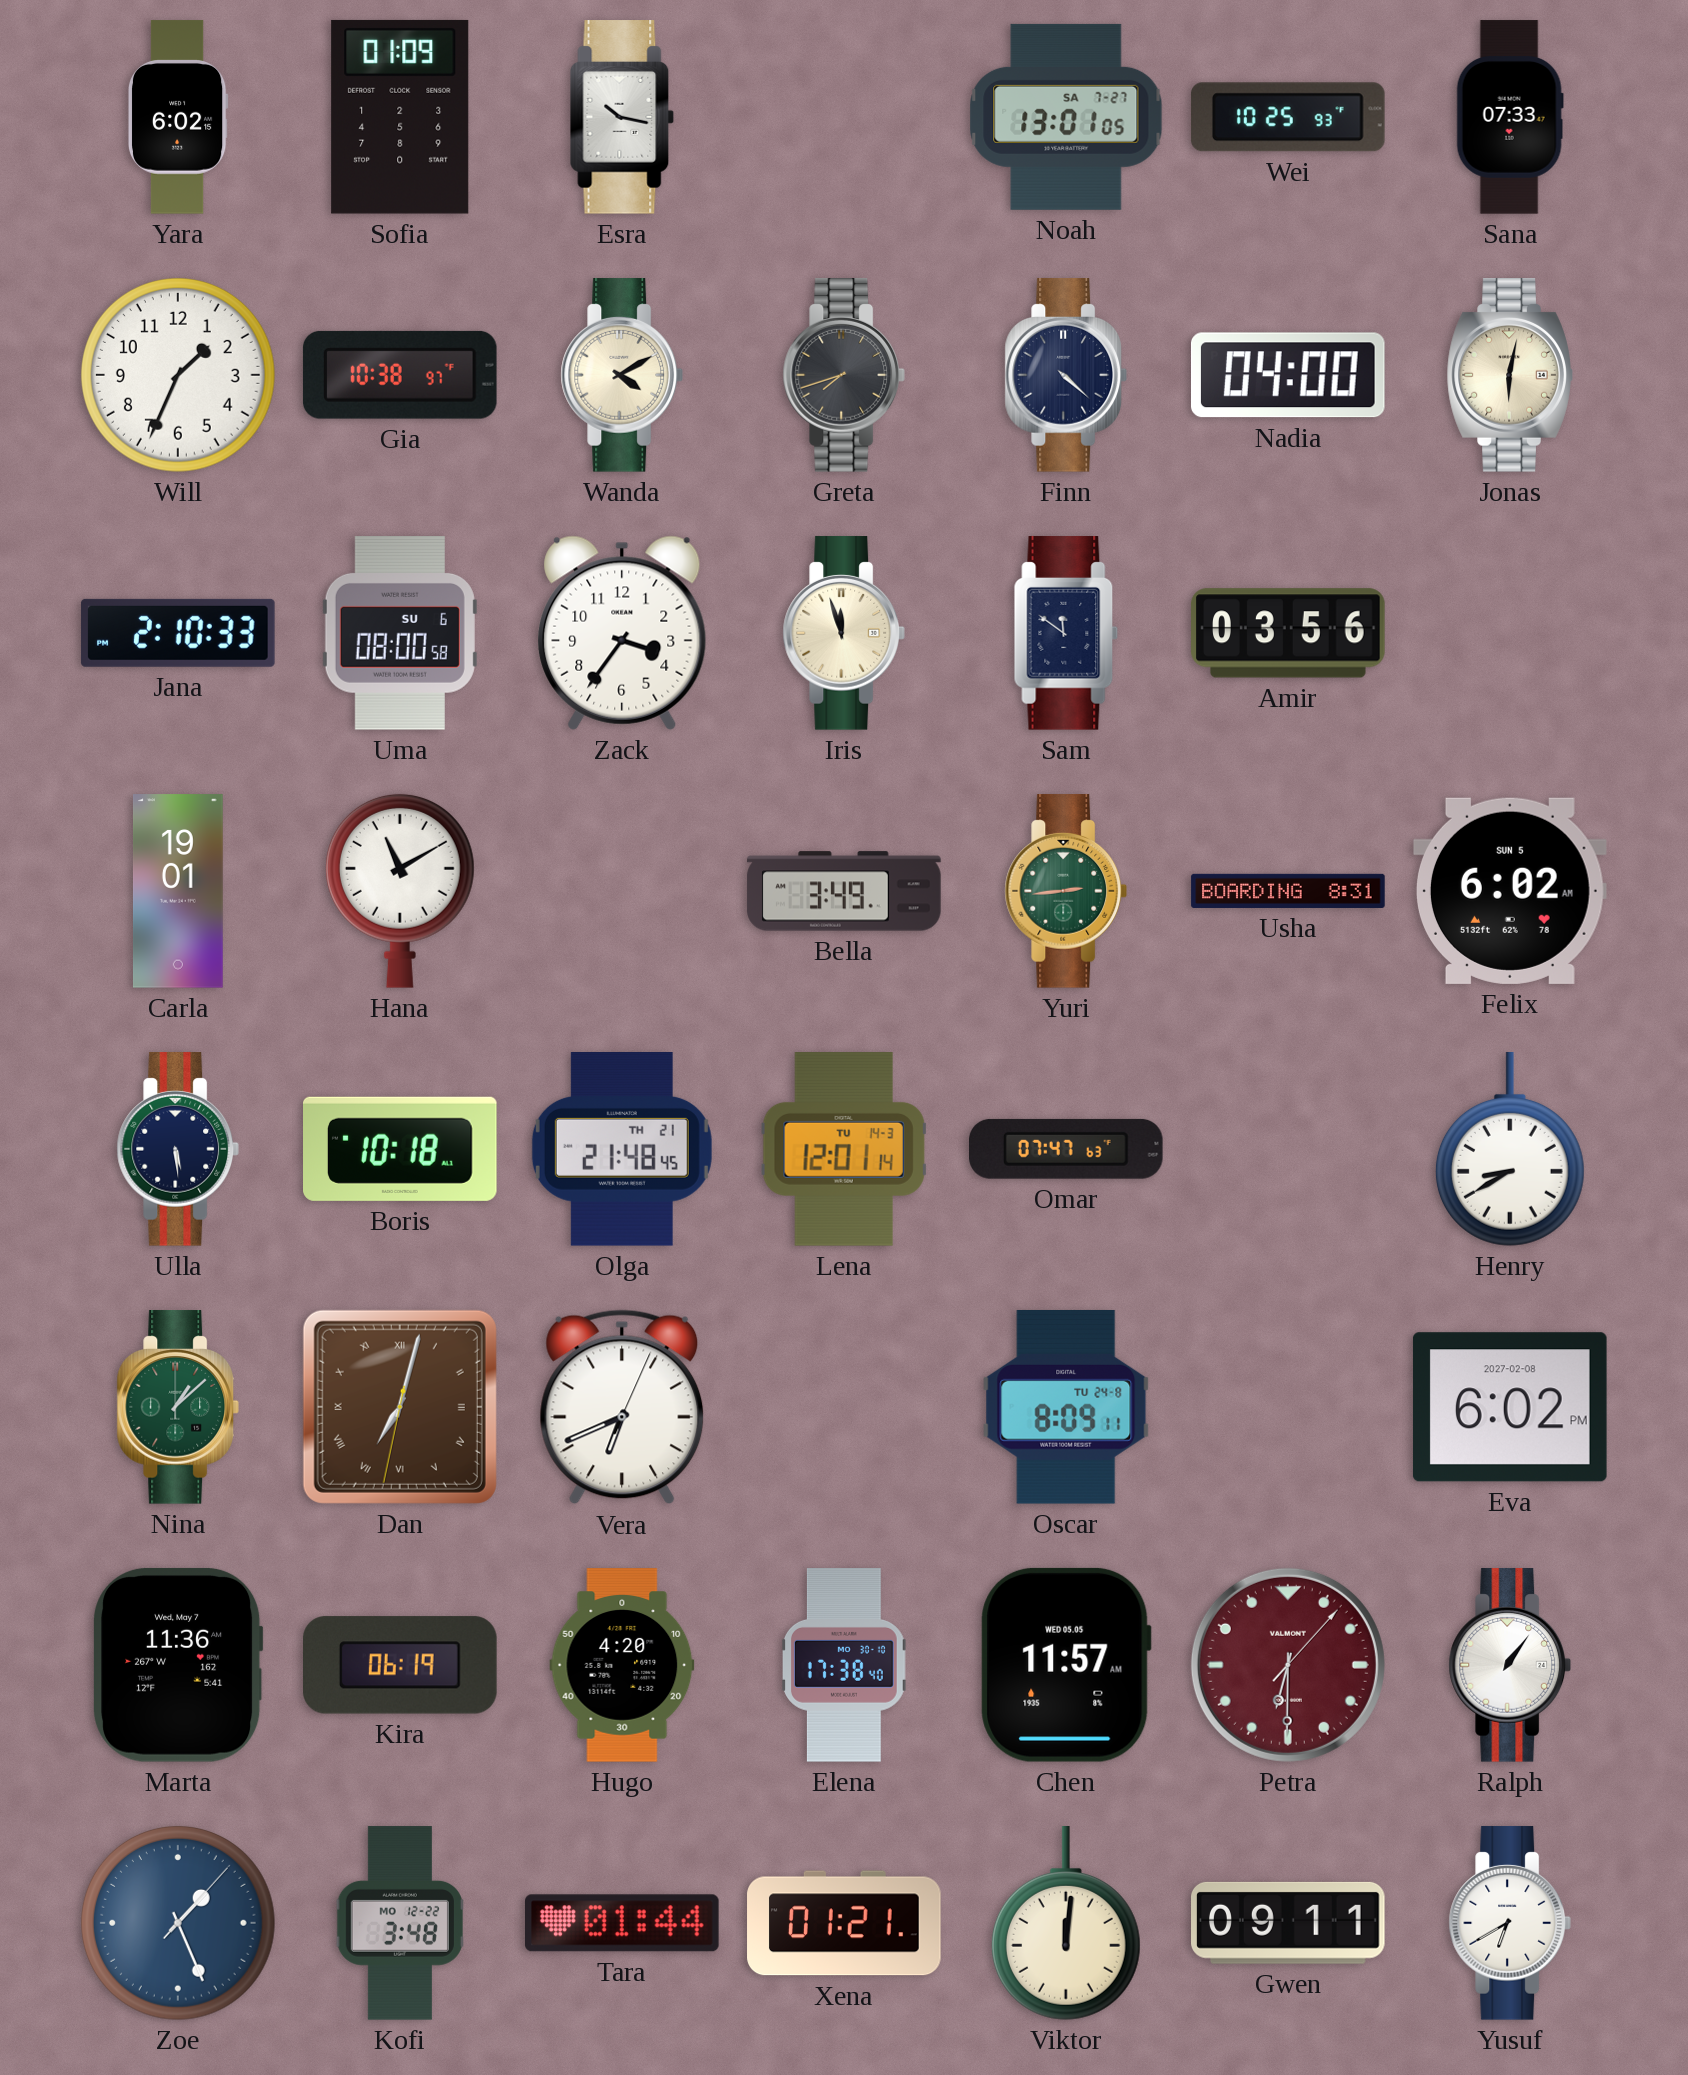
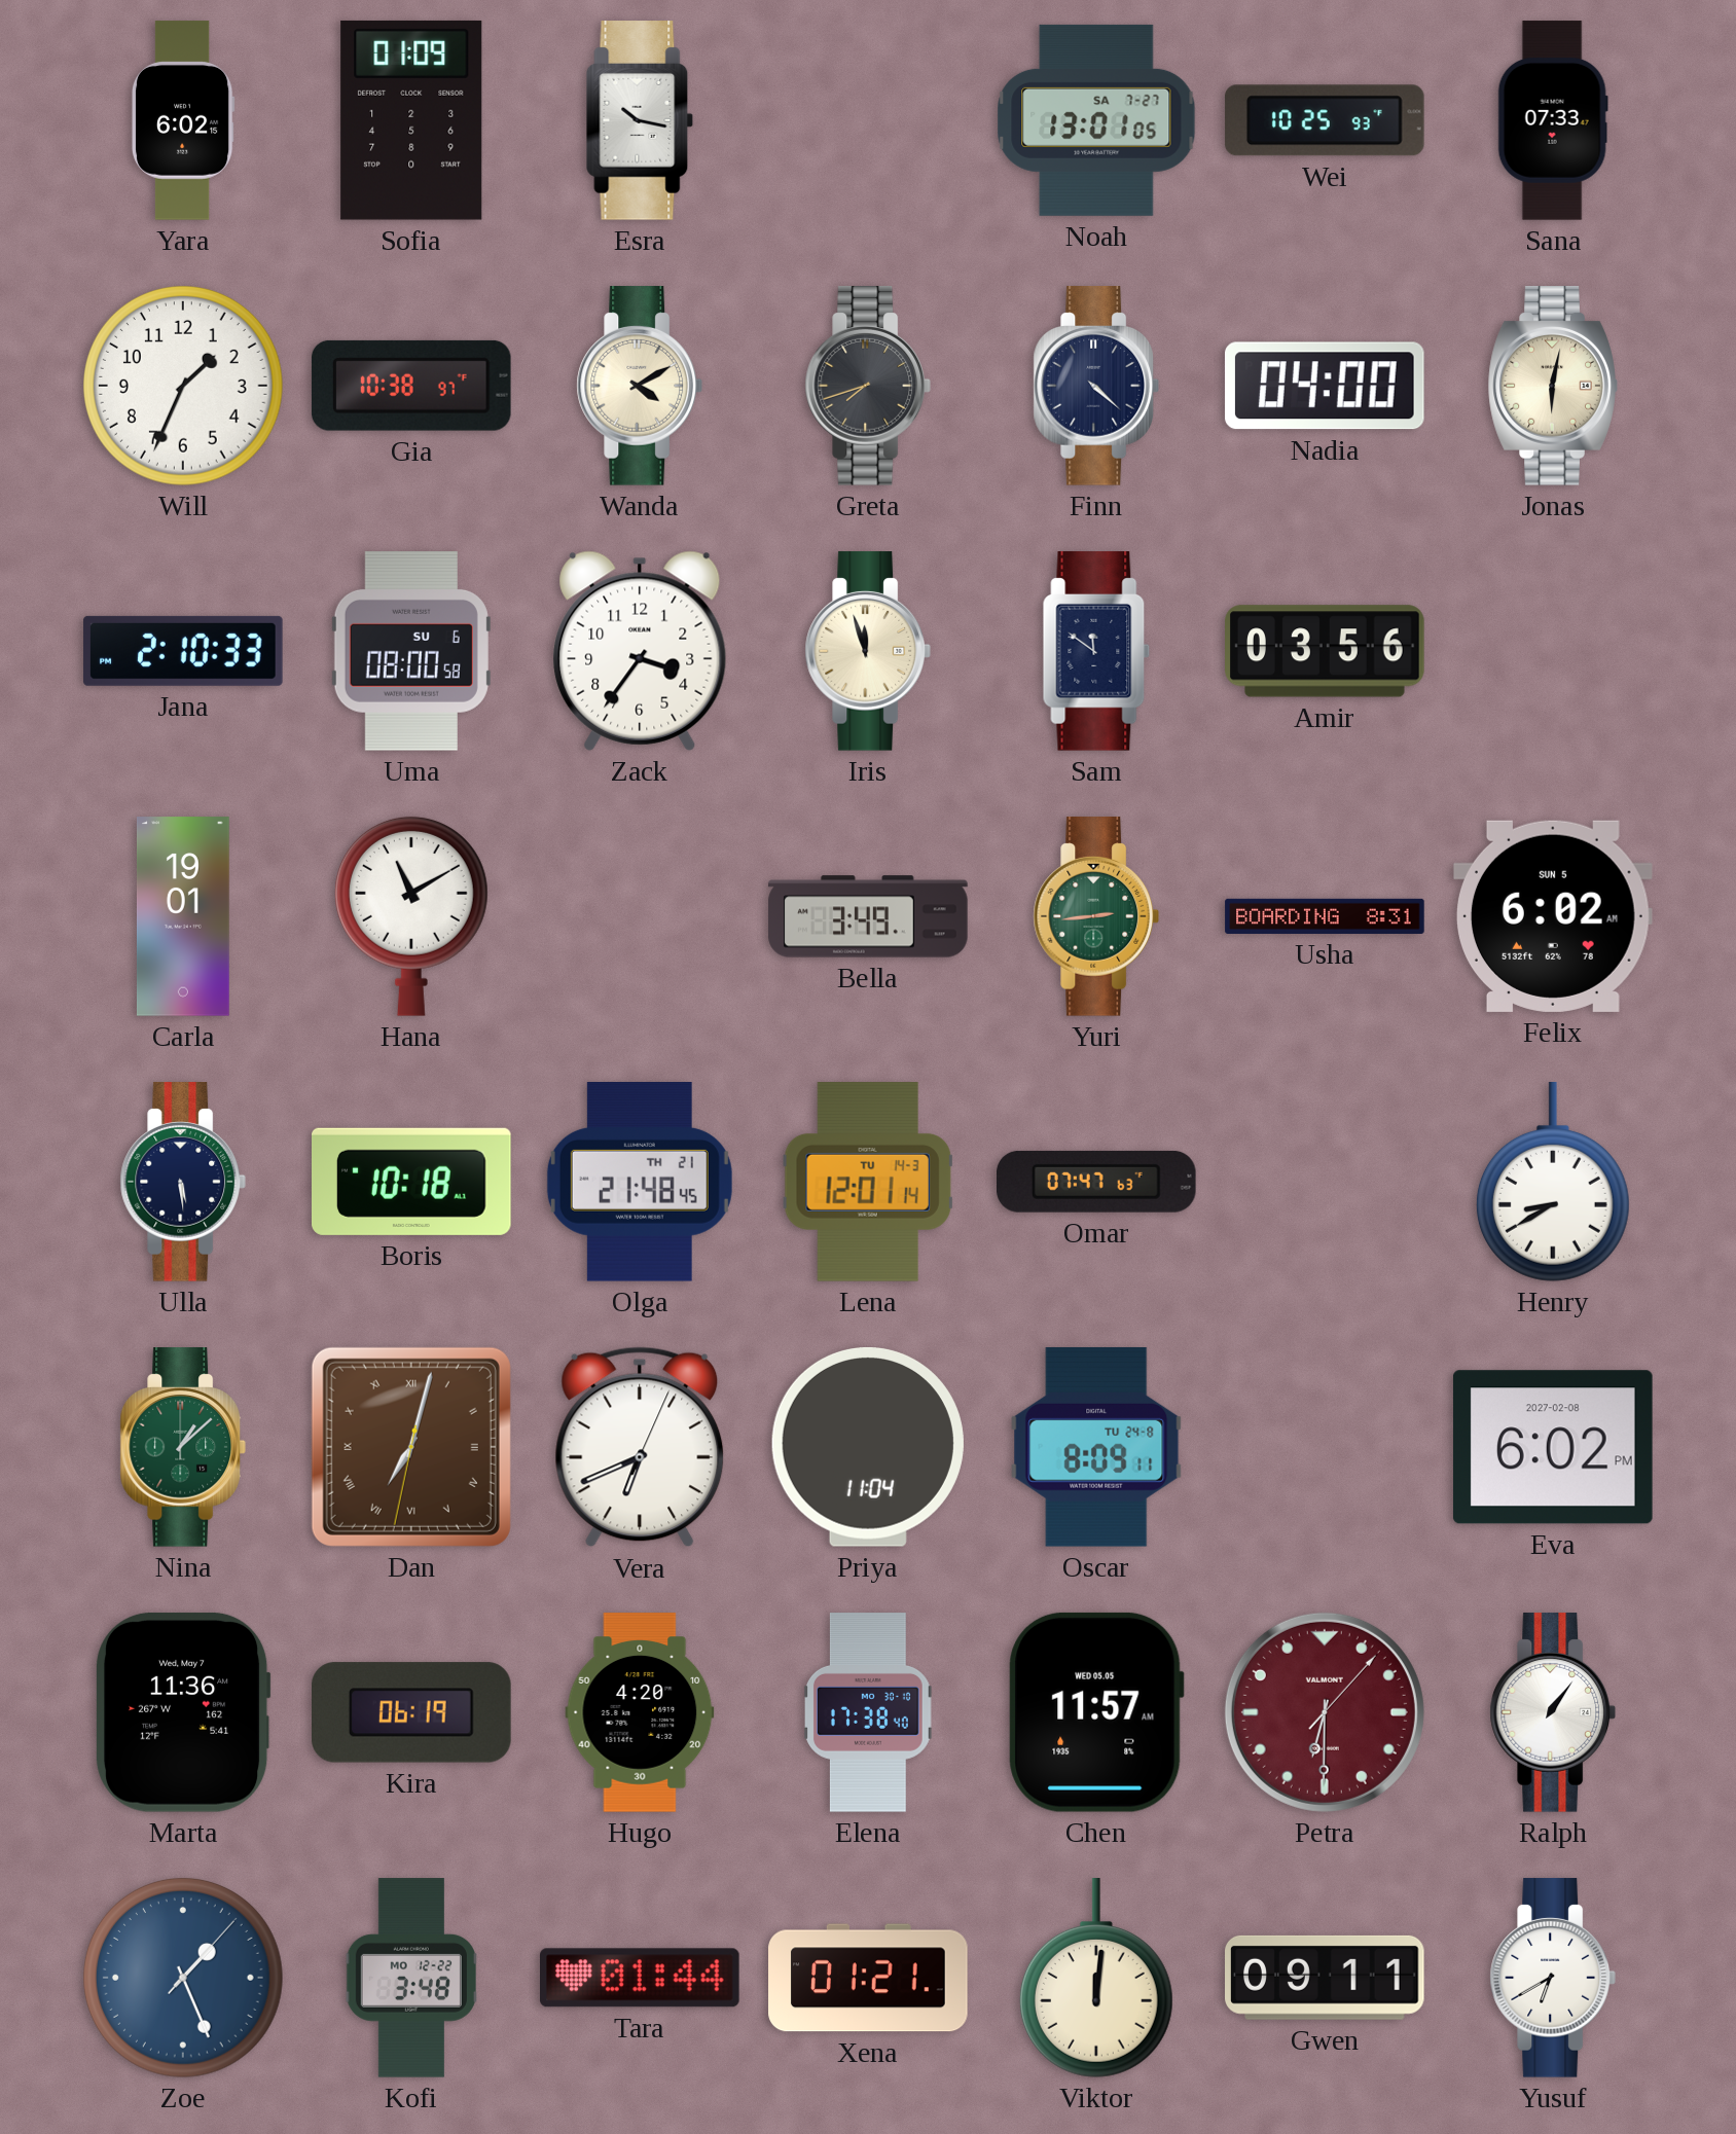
Priya: none -> 11:04 (868, 1447)
